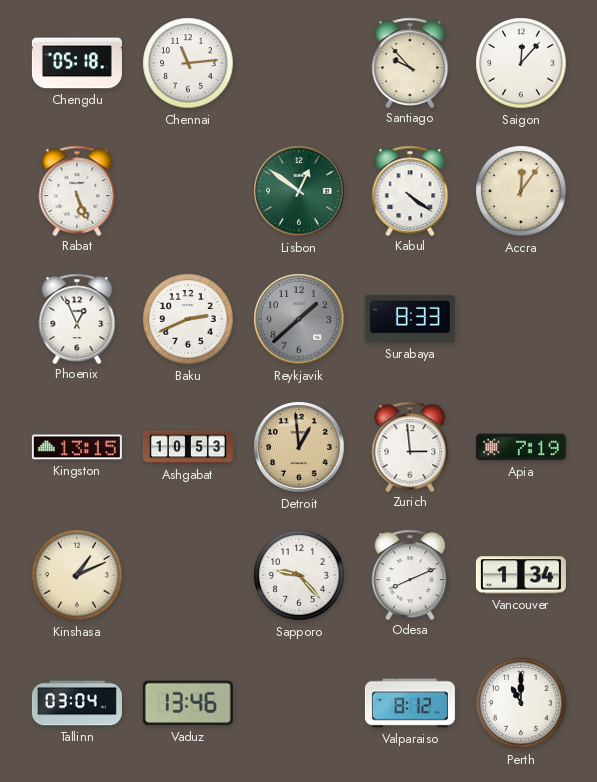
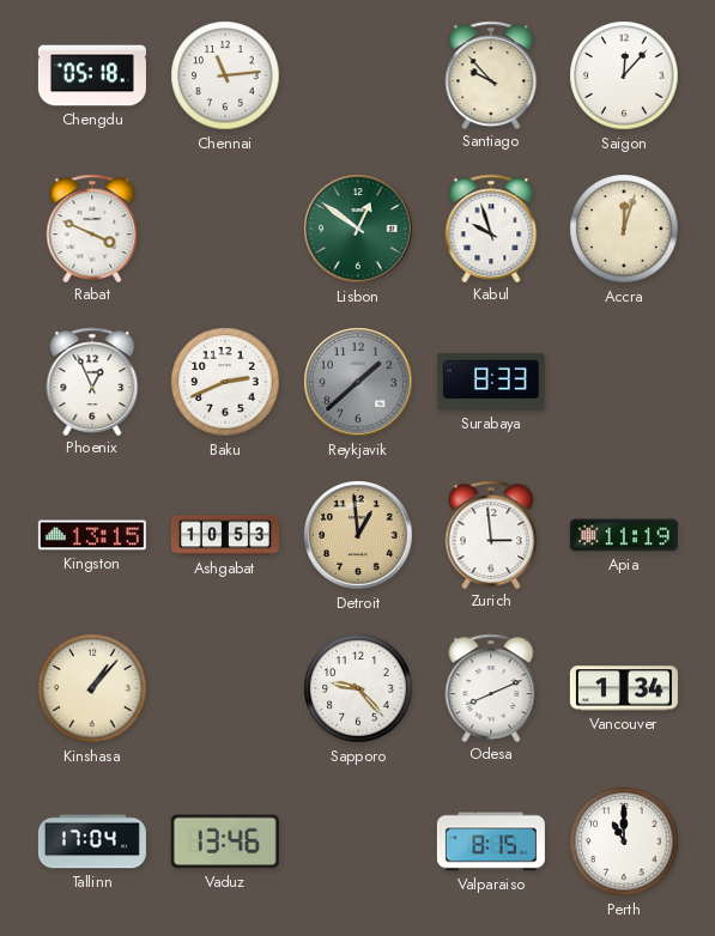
Rabat: 5:26 -> 3:49 (92, 227)
Kabul: 4:21 -> 9:57 (491, 227)
Accra: 12:06 -> 12:03 (624, 229)
Apia: 7:19 -> 11:19 (624, 535)
Kinshasa: 1:11 -> 1:07 (92, 688)
Tallinn: 03:04 -> 17:04 (92, 841)
Valparaiso: 8:12 -> 8:15 (491, 841)
